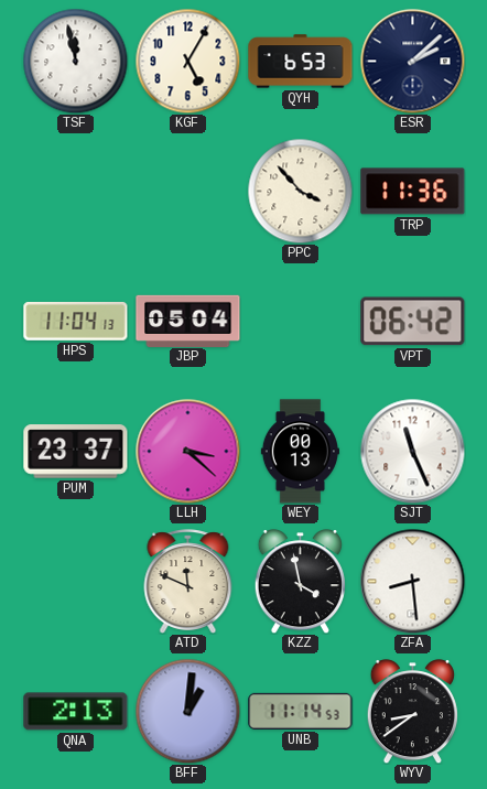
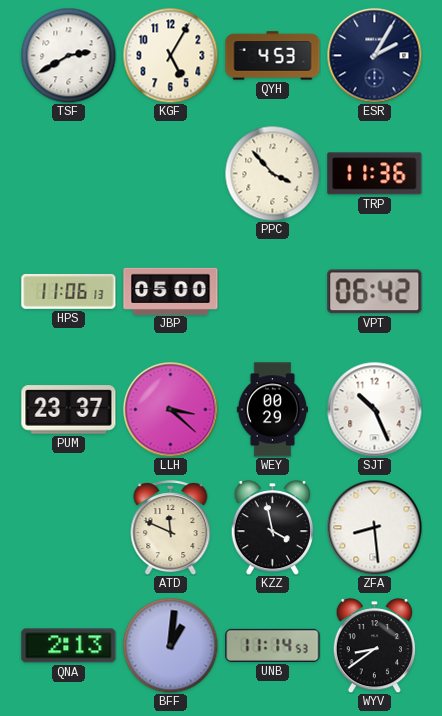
TSF: 11:58 -> 2:40 (68, 55)
QYH: 6:53 -> 4:53 (273, 56)
ESR: 2:08 -> 2:05 (374, 55)
HPS: 11:04 -> 11:06 (69, 292)
JBP: 05:04 -> 05:00 (171, 291)
WEY: 00:13 -> 00:29 (272, 410)
SJT: 11:26 -> 10:26 (374, 409)
